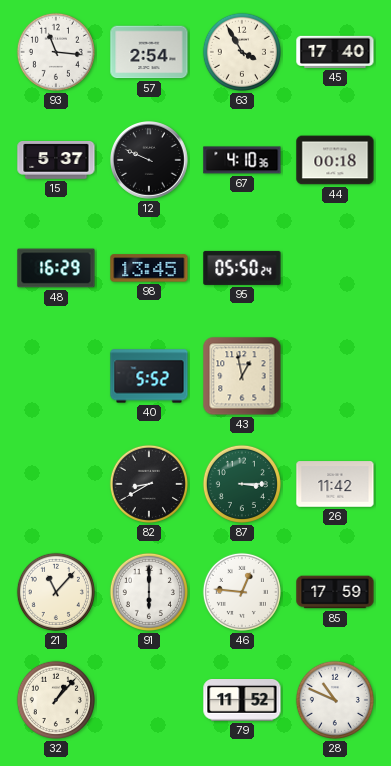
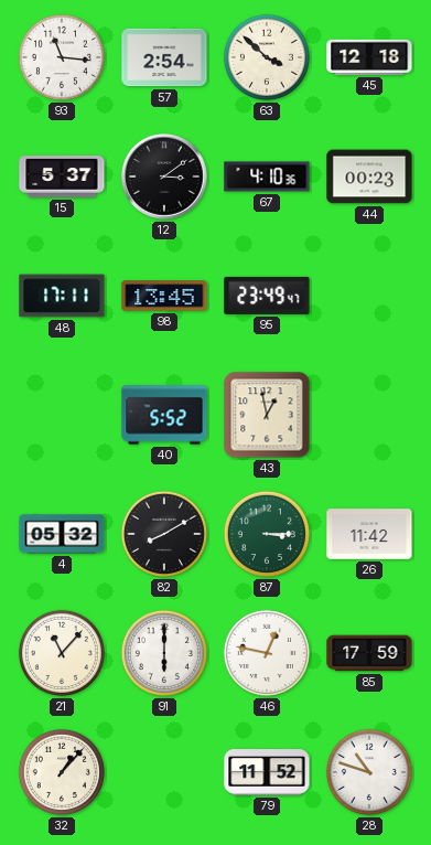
63: 3:55 -> 3:52 (267, 57)
45: 17:40 -> 12:18 (369, 57)
12: 9:49 -> 3:09 (165, 178)
44: 00:18 -> 00:23 (369, 177)
48: 16:29 -> 17:11 (62, 296)
95: 05:50 -> 23:49 (267, 296)
4: none -> 05:32 (62, 534)
82: 8:40 -> 8:10 (164, 534)
46: 12:46 -> 12:47 (267, 653)
28: 10:49 -> 10:48 (369, 772)
